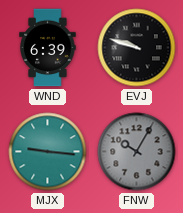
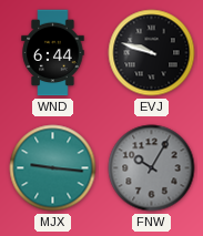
WND: 6:39 -> 6:44 (53, 53)
